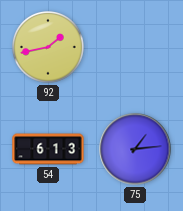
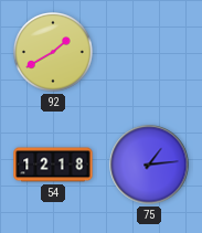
92: 1:43 -> 1:40 (54, 53)
54: 6:13 -> 12:18 (53, 165)
